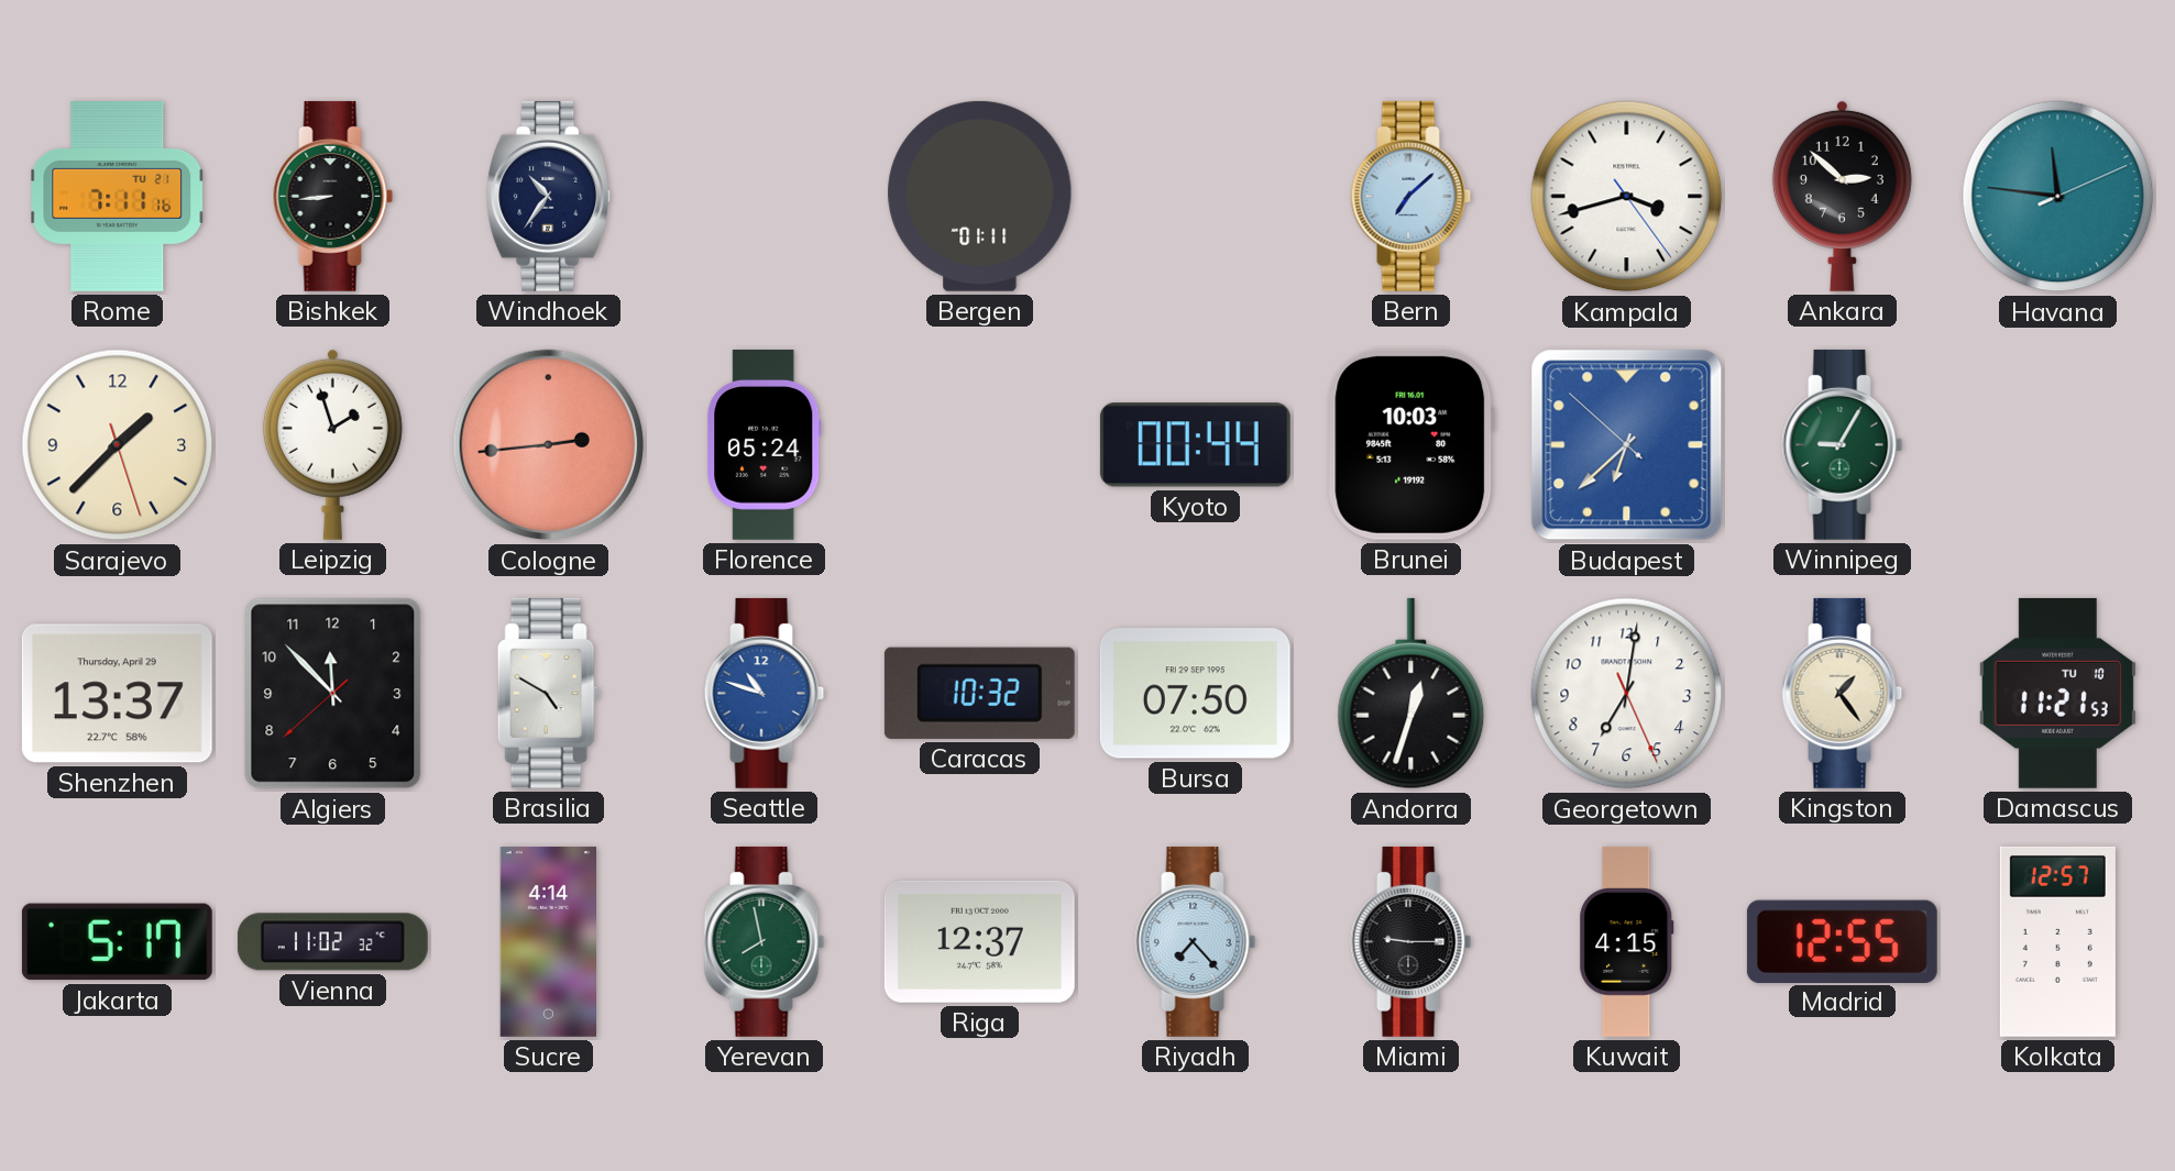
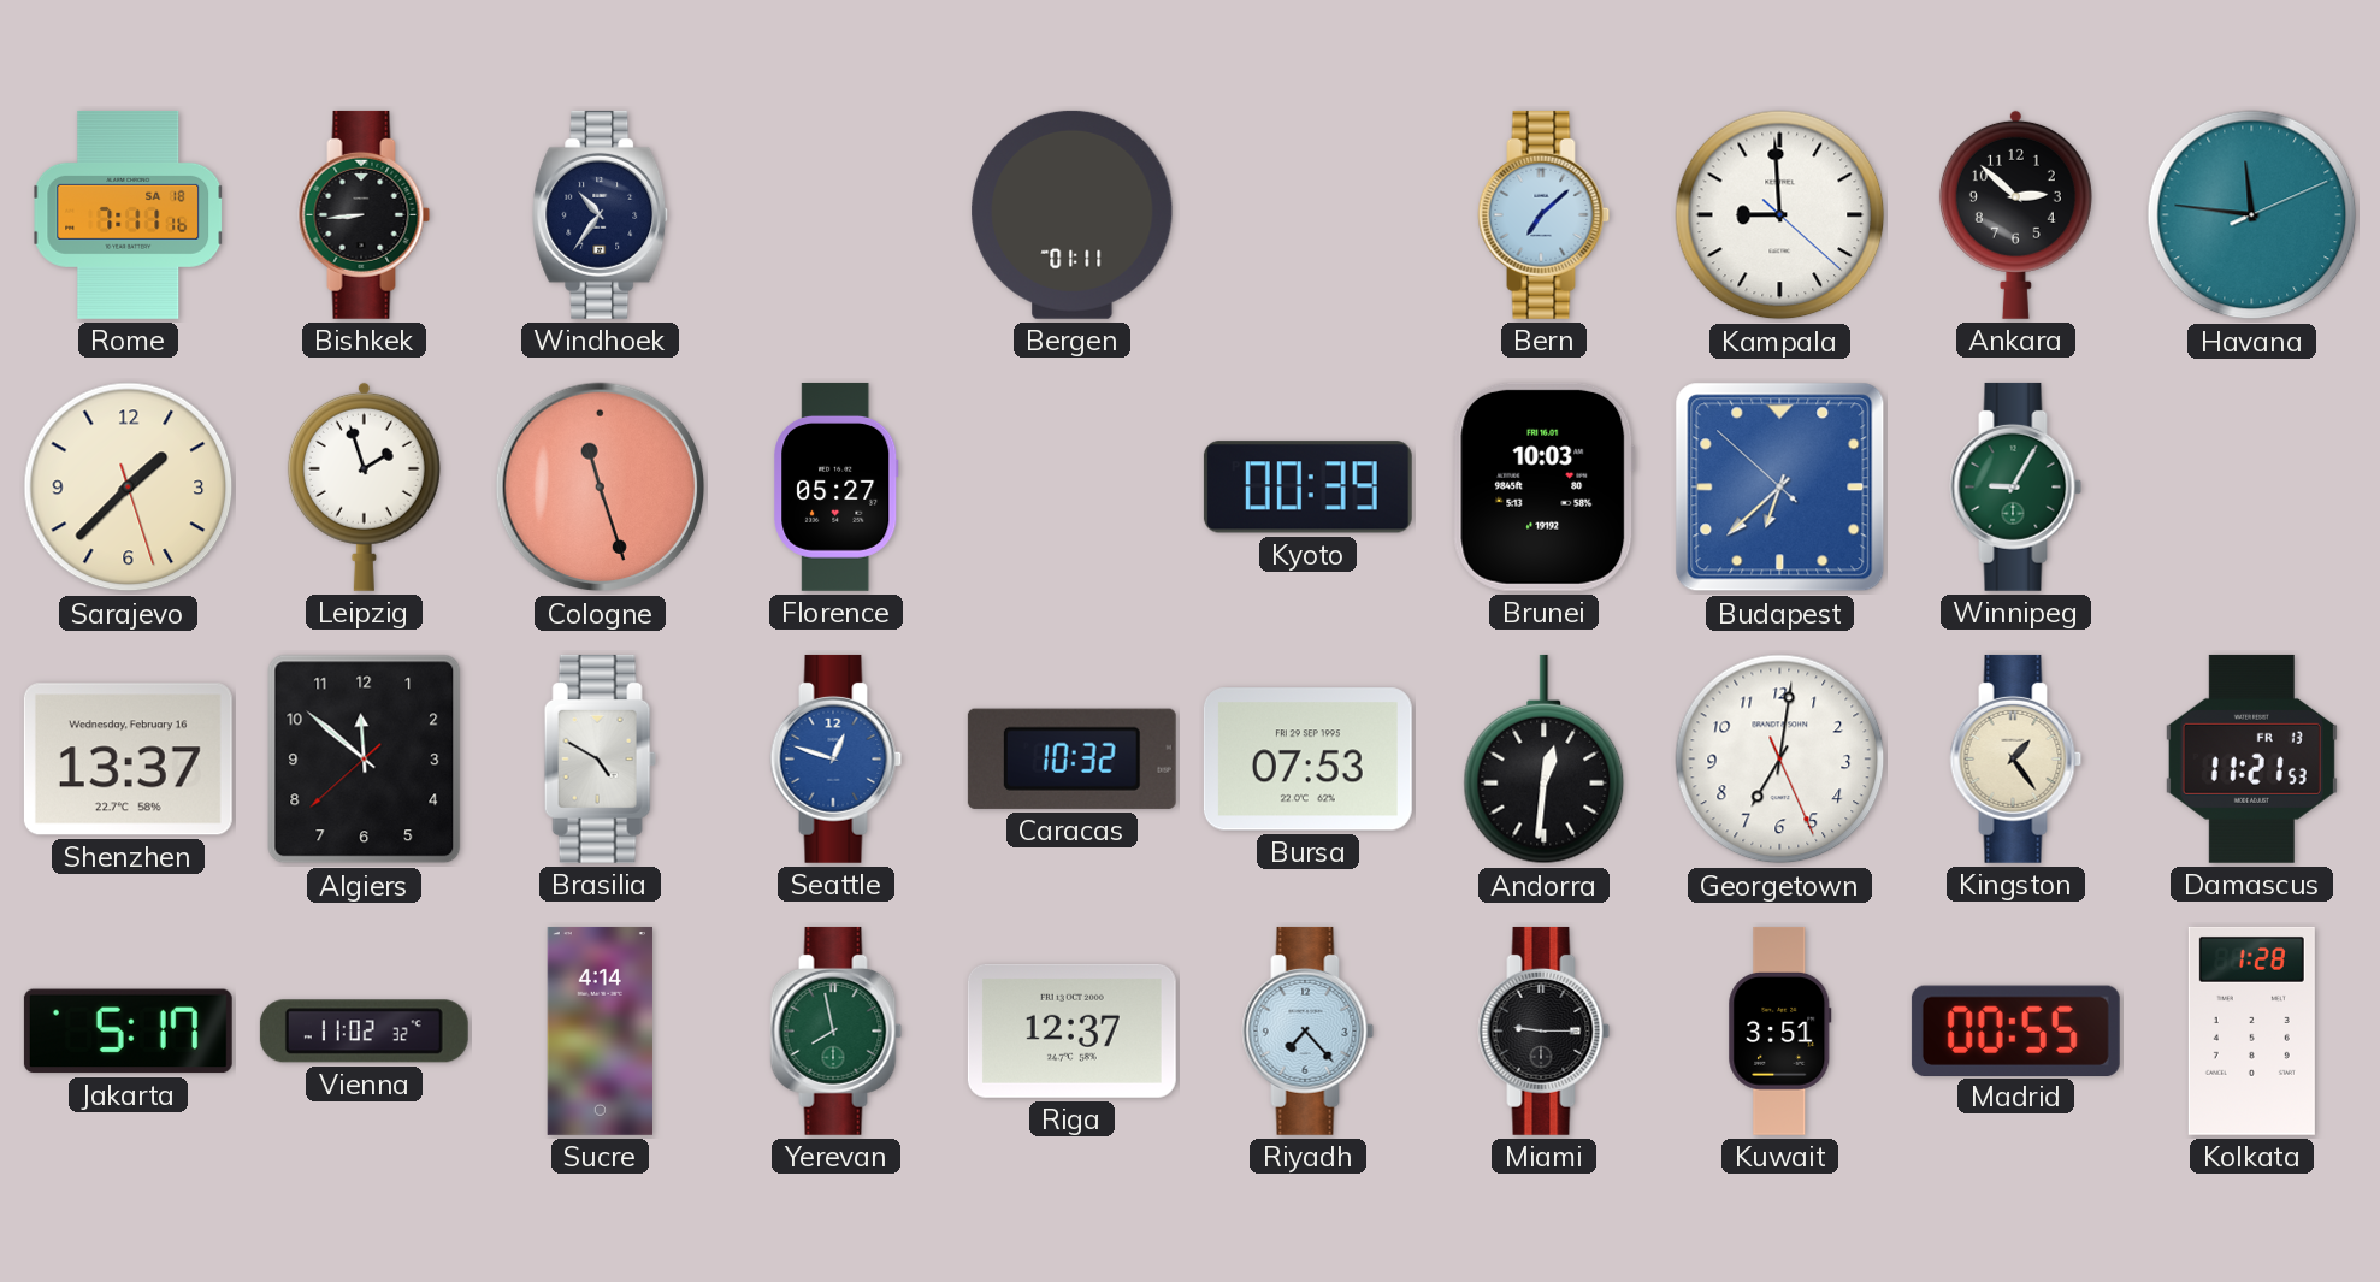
Rome date: TU 21 -> SA 18 (129, 214)
Kampala: 3:42 -> 8:59 (1780, 215)
Cologne: 2:44 -> 11:27 (601, 488)
Florence: 05:24 -> 05:27 (837, 486)
Kyoto: 00:44 -> 00:39 (1307, 488)
Shenzhen date: Thursday, April 29 -> Wednesday, February 16 (128, 760)
Algiers: 11:52 -> 11:51 (365, 760)
Seattle: 10:48 -> 12:48 (837, 758)
Bursa: 07:50 -> 07:53 (1307, 760)
Andorra: 12:33 -> 12:31 (1545, 760)
Damascus date: TU 10 -> FR 13 (2251, 758)
Kuwait: 4:15 -> 3:51 (1780, 1030)
Madrid: 12:55 -> 00:55 (2015, 1030)
Kolkata: 12:57 -> 1:28 (2251, 1030)
